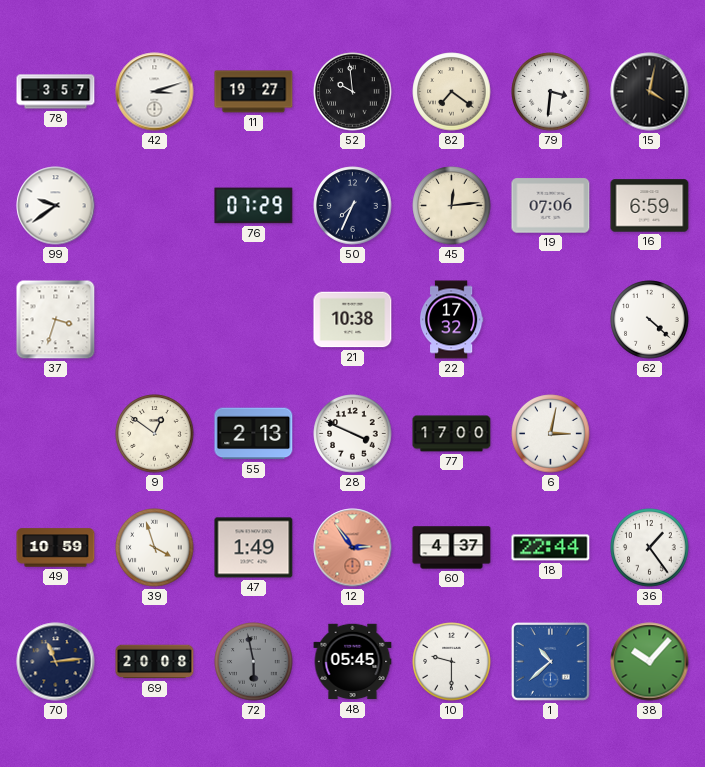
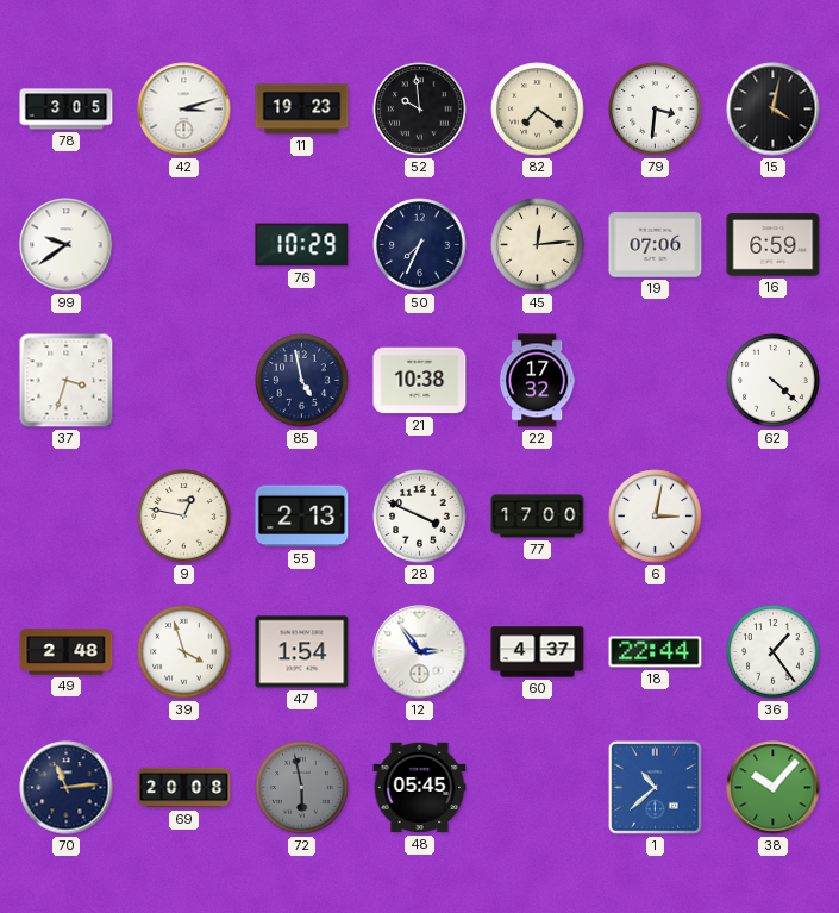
78: 3:57 -> 3:05 (67, 110)
11: 19:27 -> 19:23 (302, 110)
76: 07:29 -> 10:29 (302, 245)
85: none -> 4:58 (302, 381)
9: 12:51 -> 12:47 (184, 517)
49: 10:59 -> 2:48 (67, 652)
47: 1:49 -> 1:54 (302, 652)
12 dial: salmon -> white (420, 652)
10: 9:30 -> none (452, 662)
